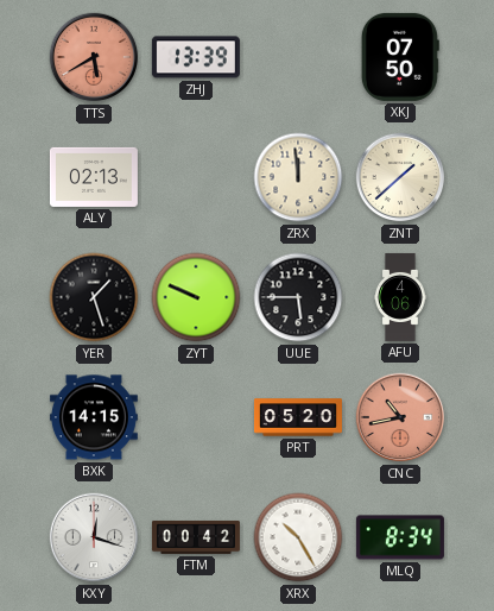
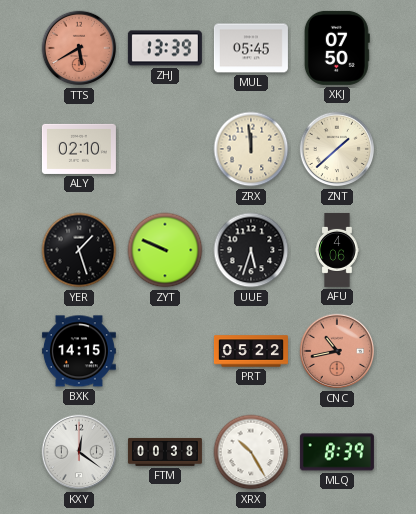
MUL: none -> 05:45 (251, 48)
ALY: 02:13 -> 02:10 (79, 149)
UUE: 5:45 -> 5:33 (251, 250)
PRT: 05:20 -> 05:22 (251, 351)
KXY: 12:18 -> 12:21 (79, 452)
FTM: 00:42 -> 00:38 (165, 452)
MLQ: 8:34 -> 8:39 (337, 452)
